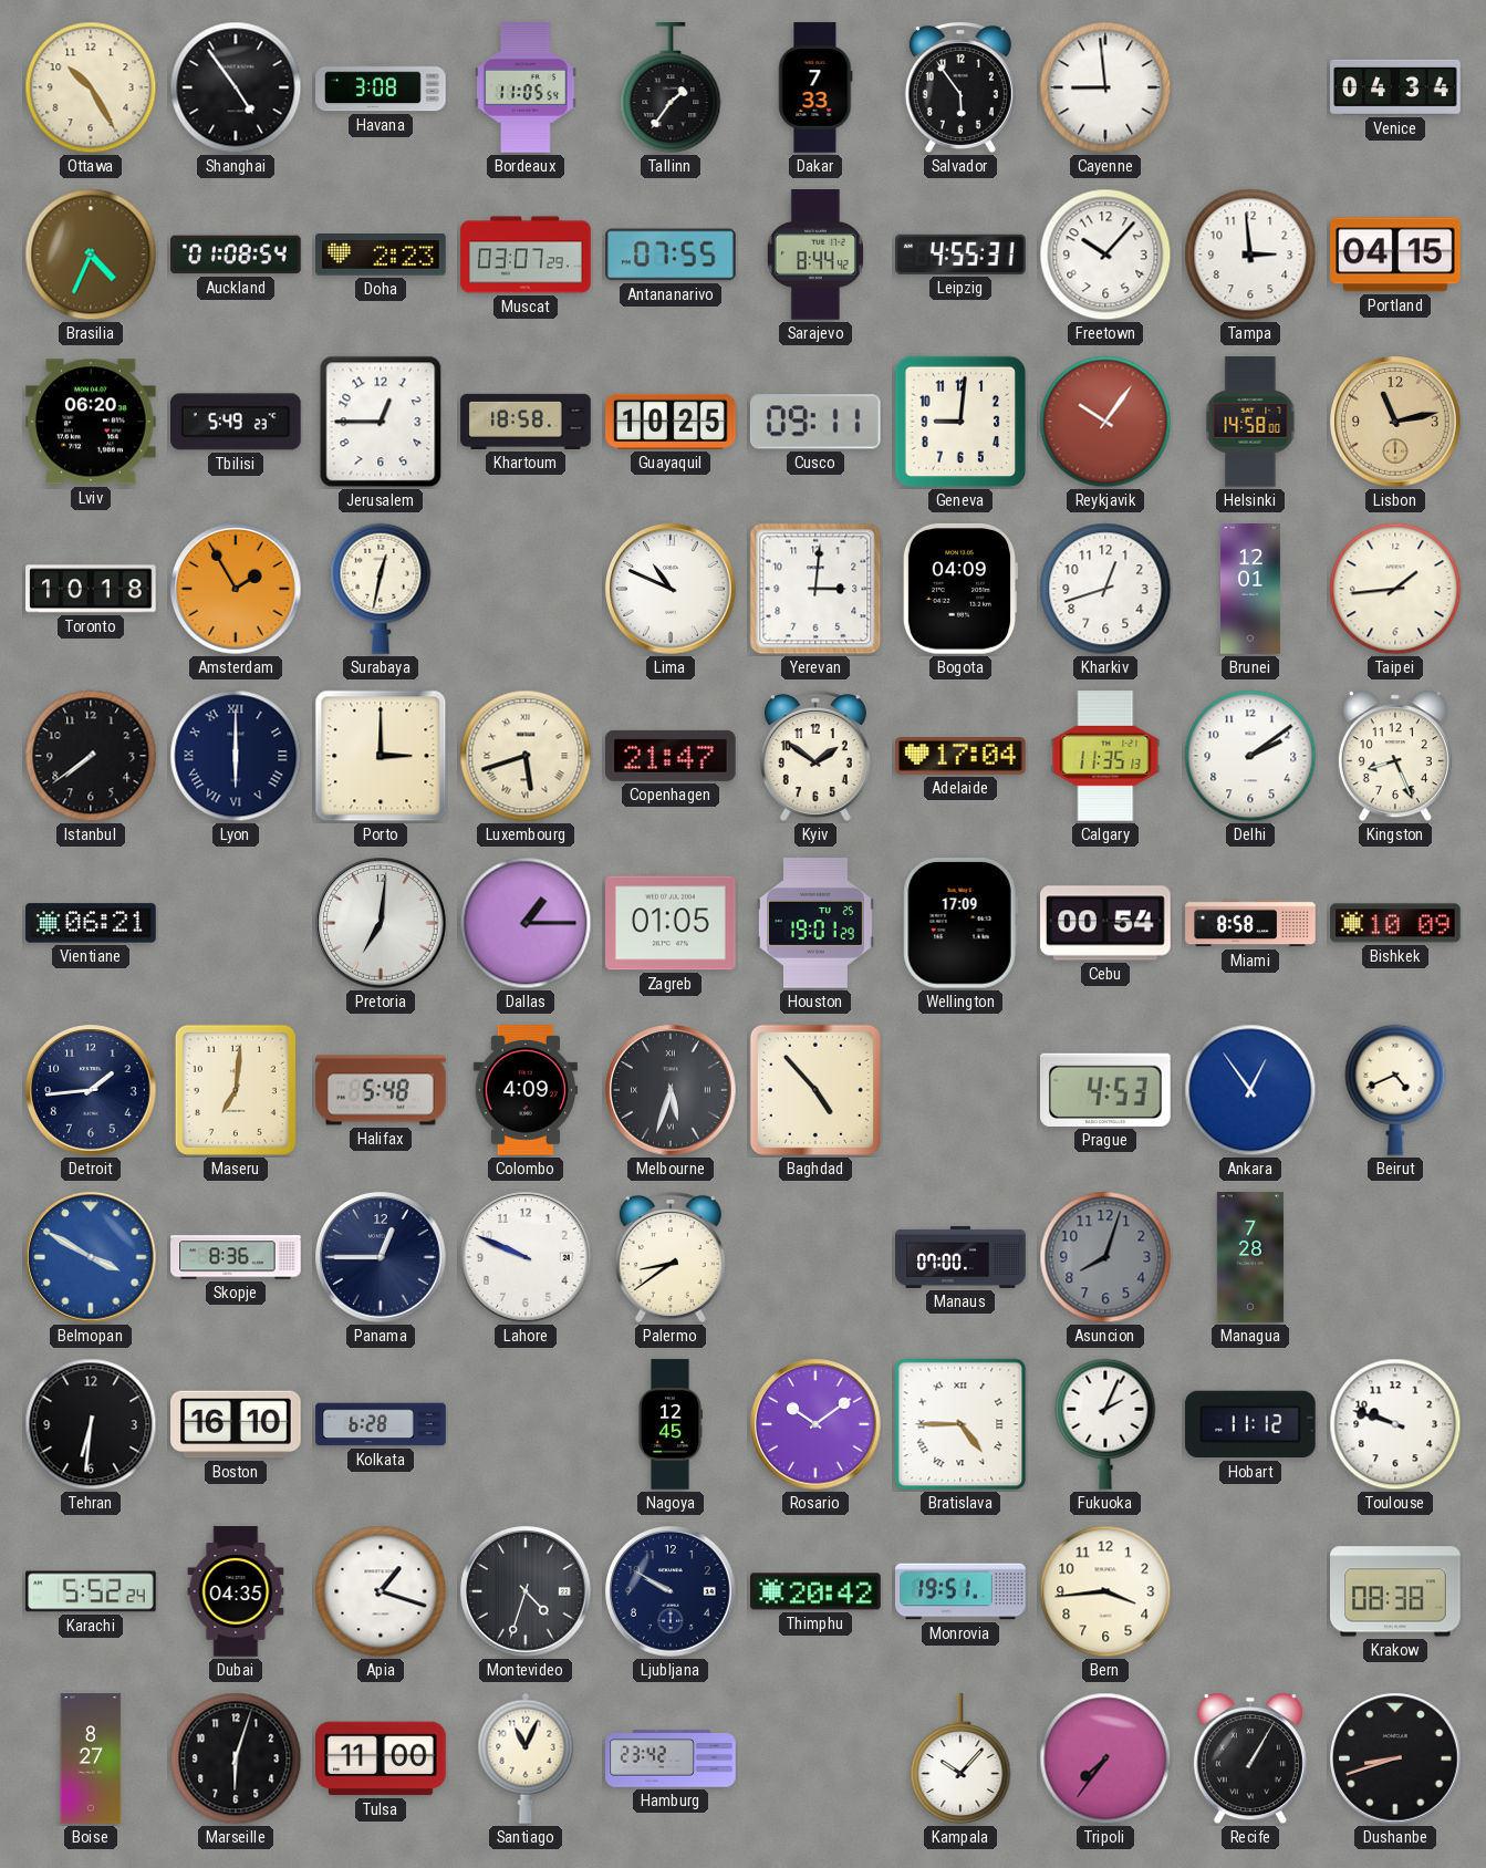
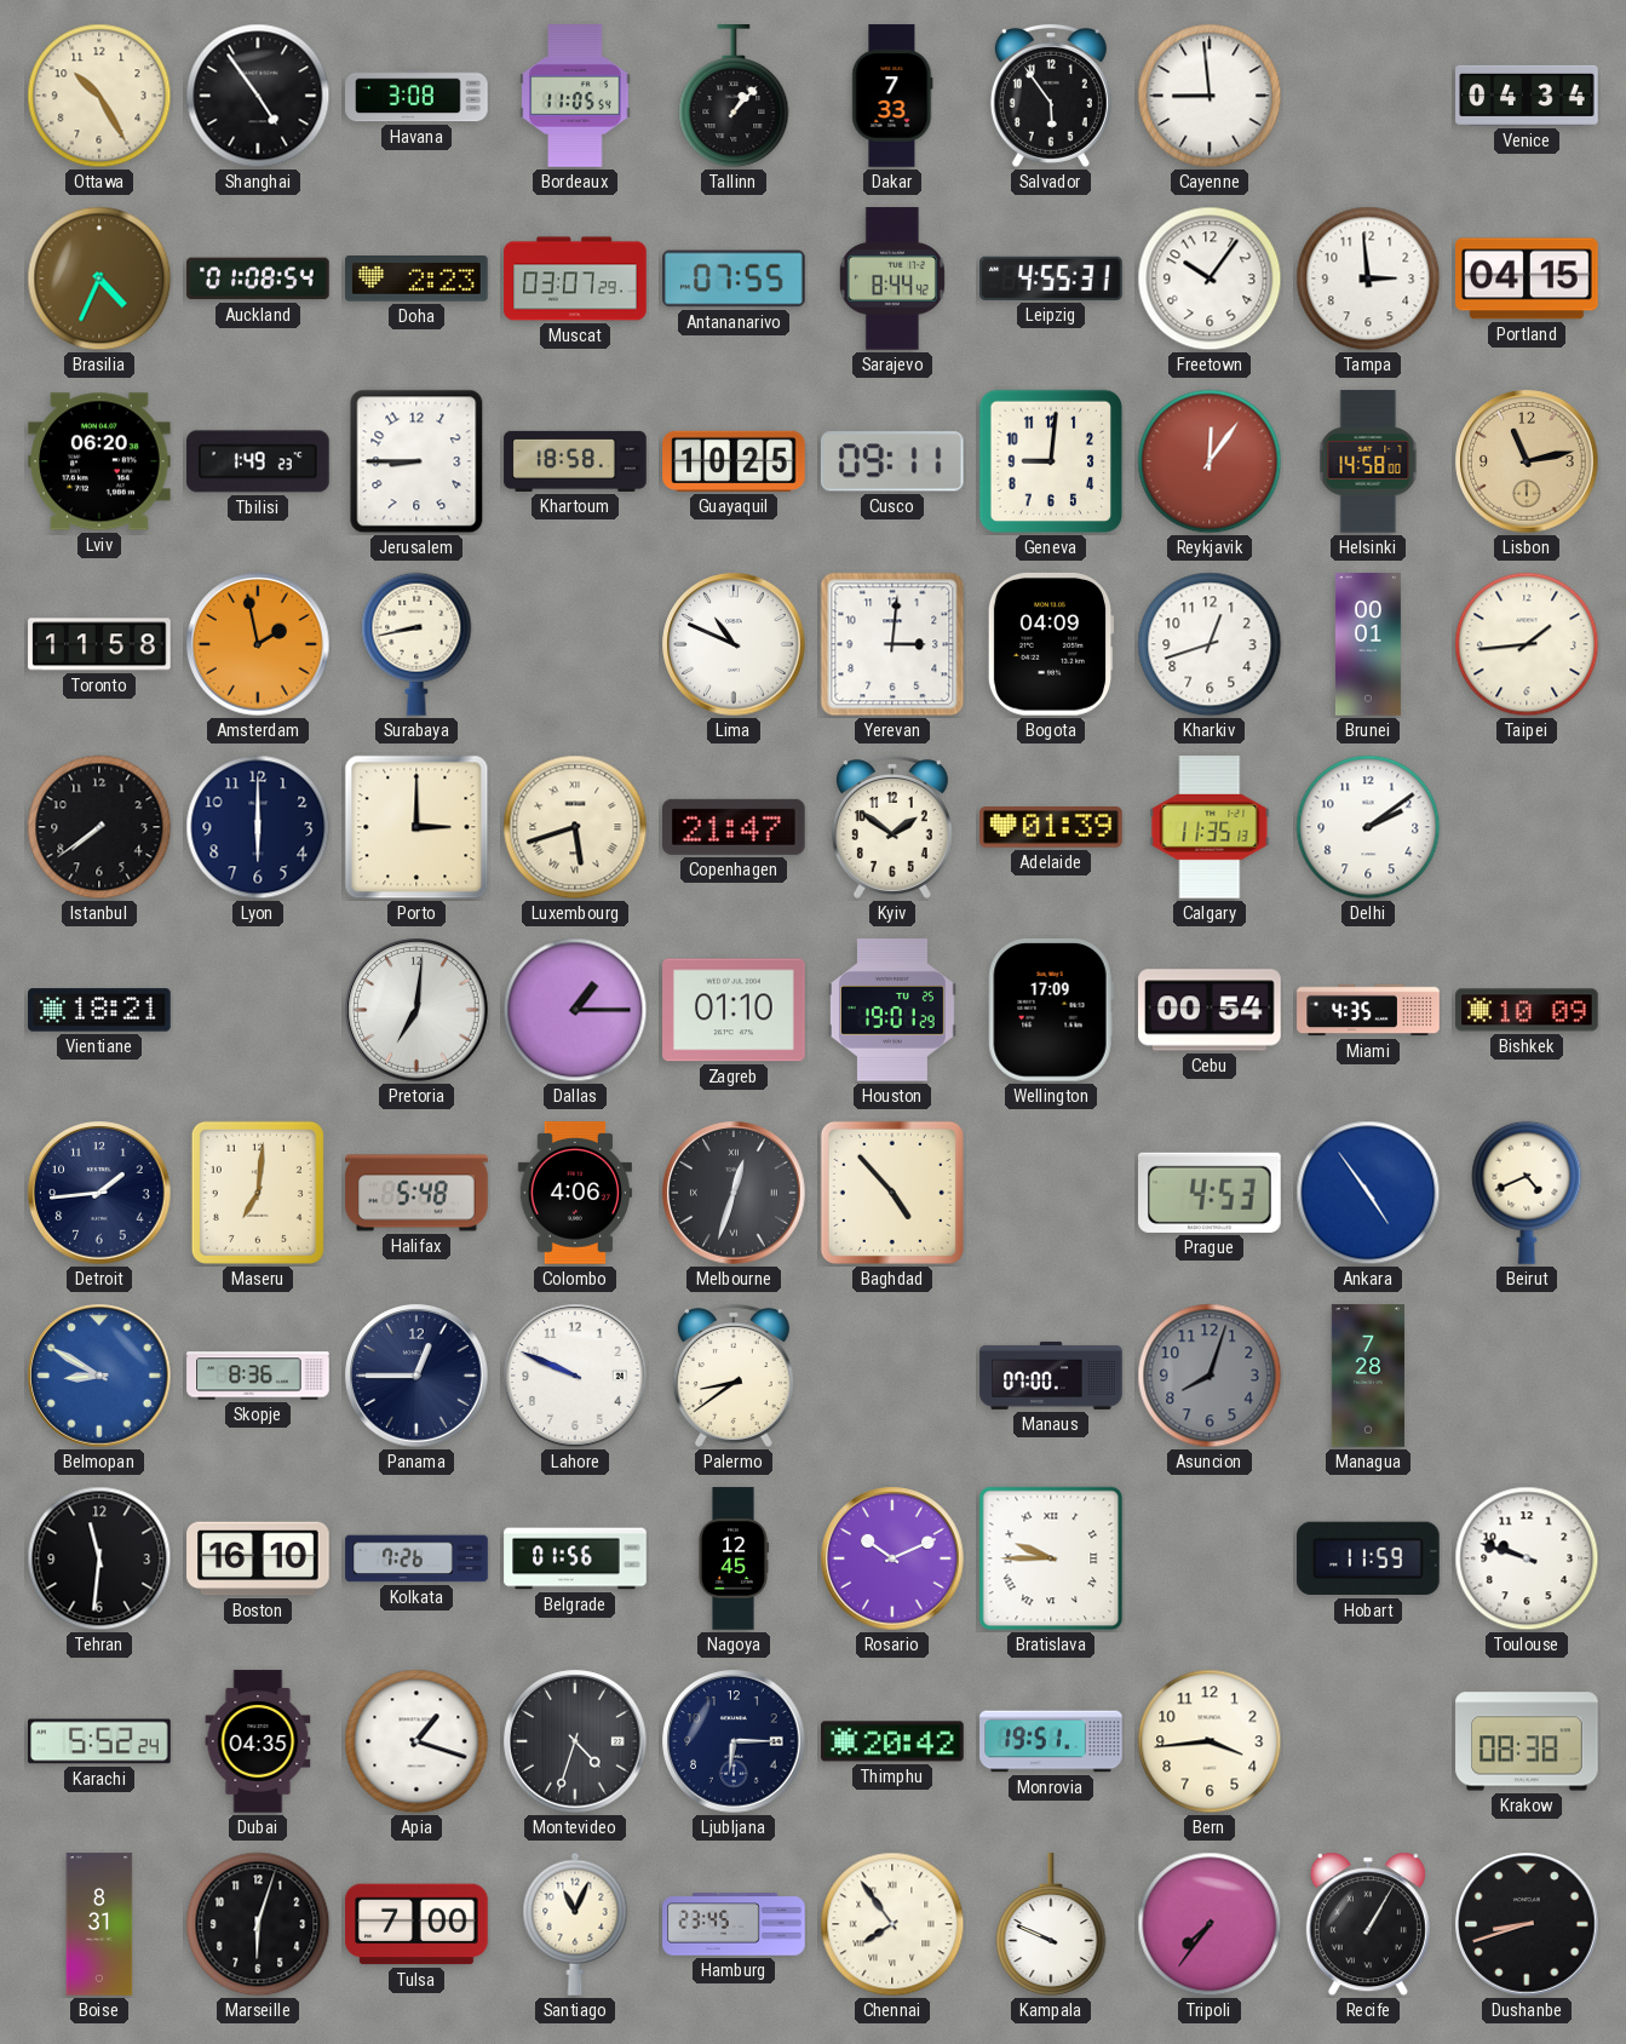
Tallinn: 1:36 -> 1:07 (734, 97)
Freetown: 10:07 -> 10:06 (1210, 279)
Tbilisi: 5:49 -> 1:49 (258, 461)
Jerusalem: 12:45 -> 8:45 (416, 461)
Reykjavik: 10:06 -> 12:06 (1210, 461)
Toronto: 10:18 -> 11:58 (99, 644)
Amsterdam: 1:55 -> 1:58 (258, 644)
Surabaya: 12:32 -> 8:43 (416, 644)
Brunei: 12:01 -> 00:01 (1368, 644)
Lyon numerals: Roman -> Arabic (258, 827)
Adelaide: 17:04 -> 01:39 (1051, 827)
Kingston: 8:26 -> none (1395, 756)
Vientiane: 06:21 -> 18:21 (99, 1010)
Zagreb: 01:05 -> 01:10 (734, 1010)
Miami: 8:58 -> 4:35 (1368, 1010)
Colombo: 4:09 -> 4:06 (575, 1193)
Melbourne: 5:33 -> 12:33 (734, 1193)
Ankara: 12:54 -> 4:54 (1368, 1193)
Belmopan: 3:50 -> 8:50 (99, 1376)
Tehran: 6:31 -> 11:31 (99, 1558)
Kolkata: 6:28 -> 7:26 (416, 1558)
Belgrade: none -> 01:56 (575, 1558)
Rosario: 10:09 -> 10:11 (892, 1558)
Bratislava: 4:45 -> 9:45 (1051, 1558)
Fukuoka: 2:04 -> none (1105, 1424)
Hobart: 11:12 -> 11:59 (1369, 1558)
Ljubljana: 9:50 -> 6:15 (734, 1741)
Boise: 8:27 -> 8:31 (99, 1924)
Tulsa: 11:00 -> 7:00 (416, 1924)
Hamburg: 23:42 -> 23:45 (734, 1924)
Chennai: none -> 7:54 (892, 1924)
Kampala: 10:07 -> 9:49 (1051, 1925)
